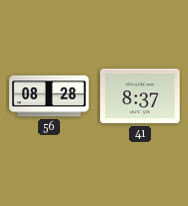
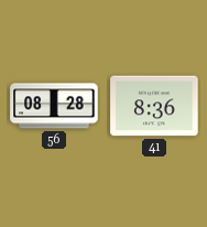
41: 8:37 -> 8:36 (154, 106)
